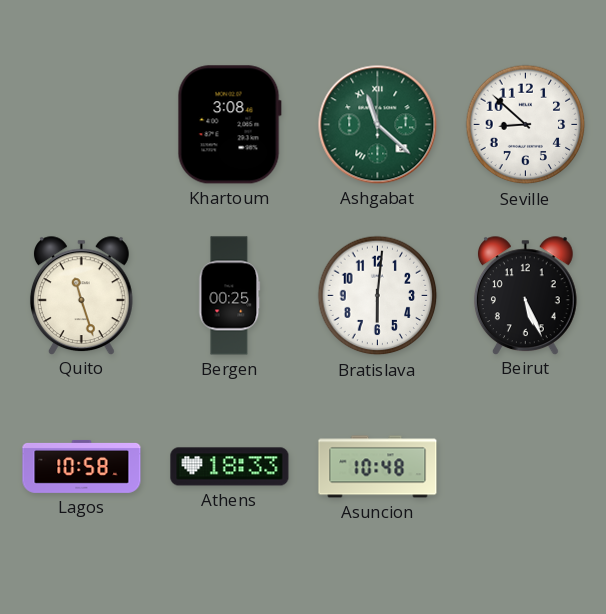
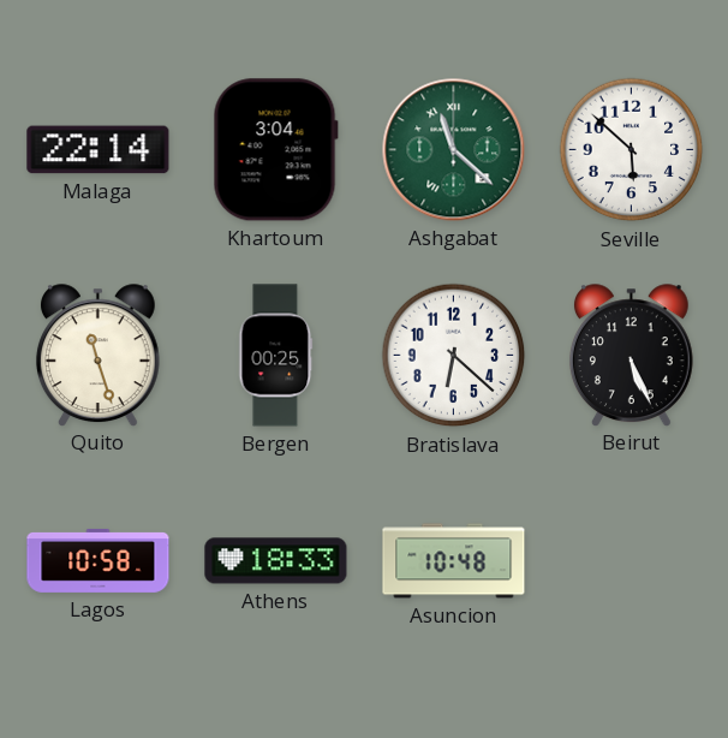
Malaga: none -> 22:14 (99, 150)
Khartoum: 3:08 -> 3:04 (275, 150)
Seville: 8:52 -> 5:52 (632, 150)
Bratislava: 6:01 -> 6:22 (454, 356)
